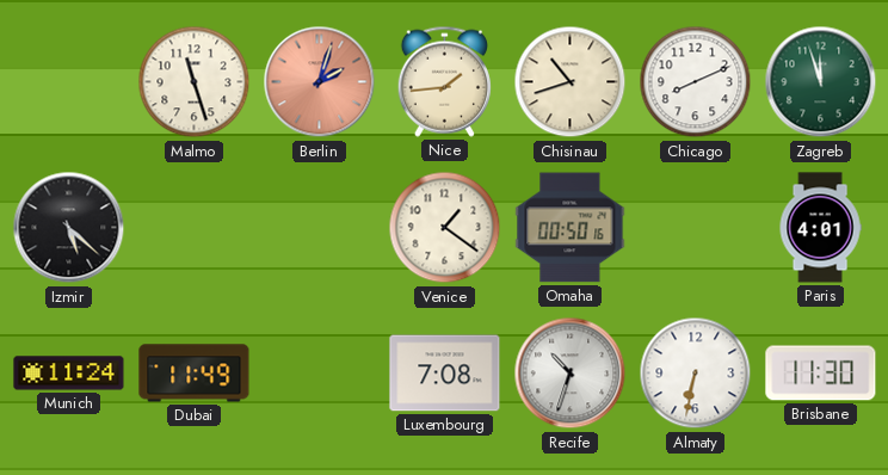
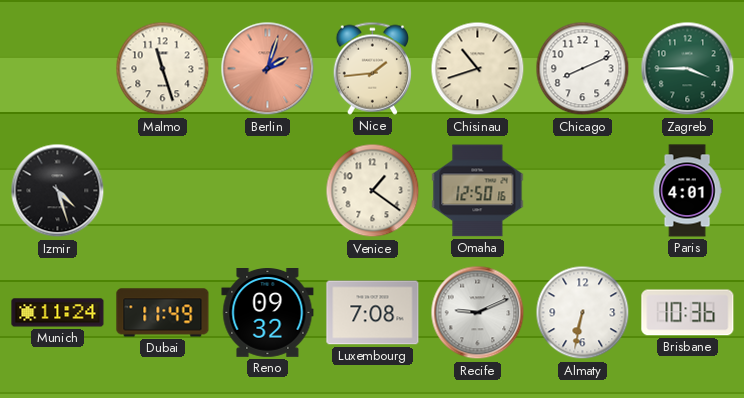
Zagreb: 11:57 -> 3:45 (688, 69)
Izmir: 5:22 -> 4:27 (58, 191)
Omaha: 00:50 -> 12:50 (478, 191)
Reno: none -> 09:32 (268, 313)
Recife: 10:33 -> 9:11 (478, 313)
Brisbane: 11:30 -> 10:36 (688, 313)
